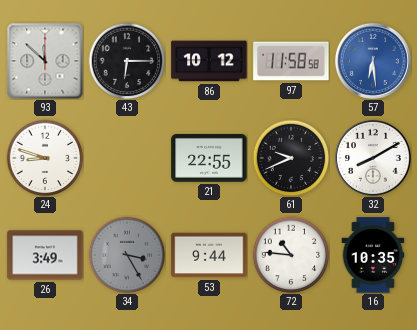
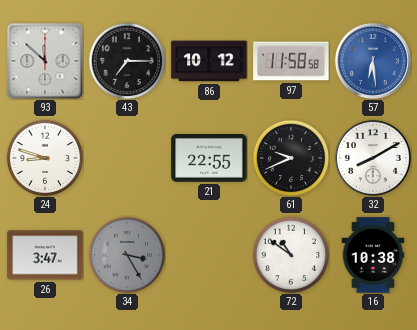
43: 6:15 -> 7:15 (127, 61)
26: 3:49 -> 3:47 (45, 255)
53: 9:44 -> none (209, 255)
72: 10:46 -> 10:51 (291, 255)
16: 10:35 -> 10:38 (373, 255)
